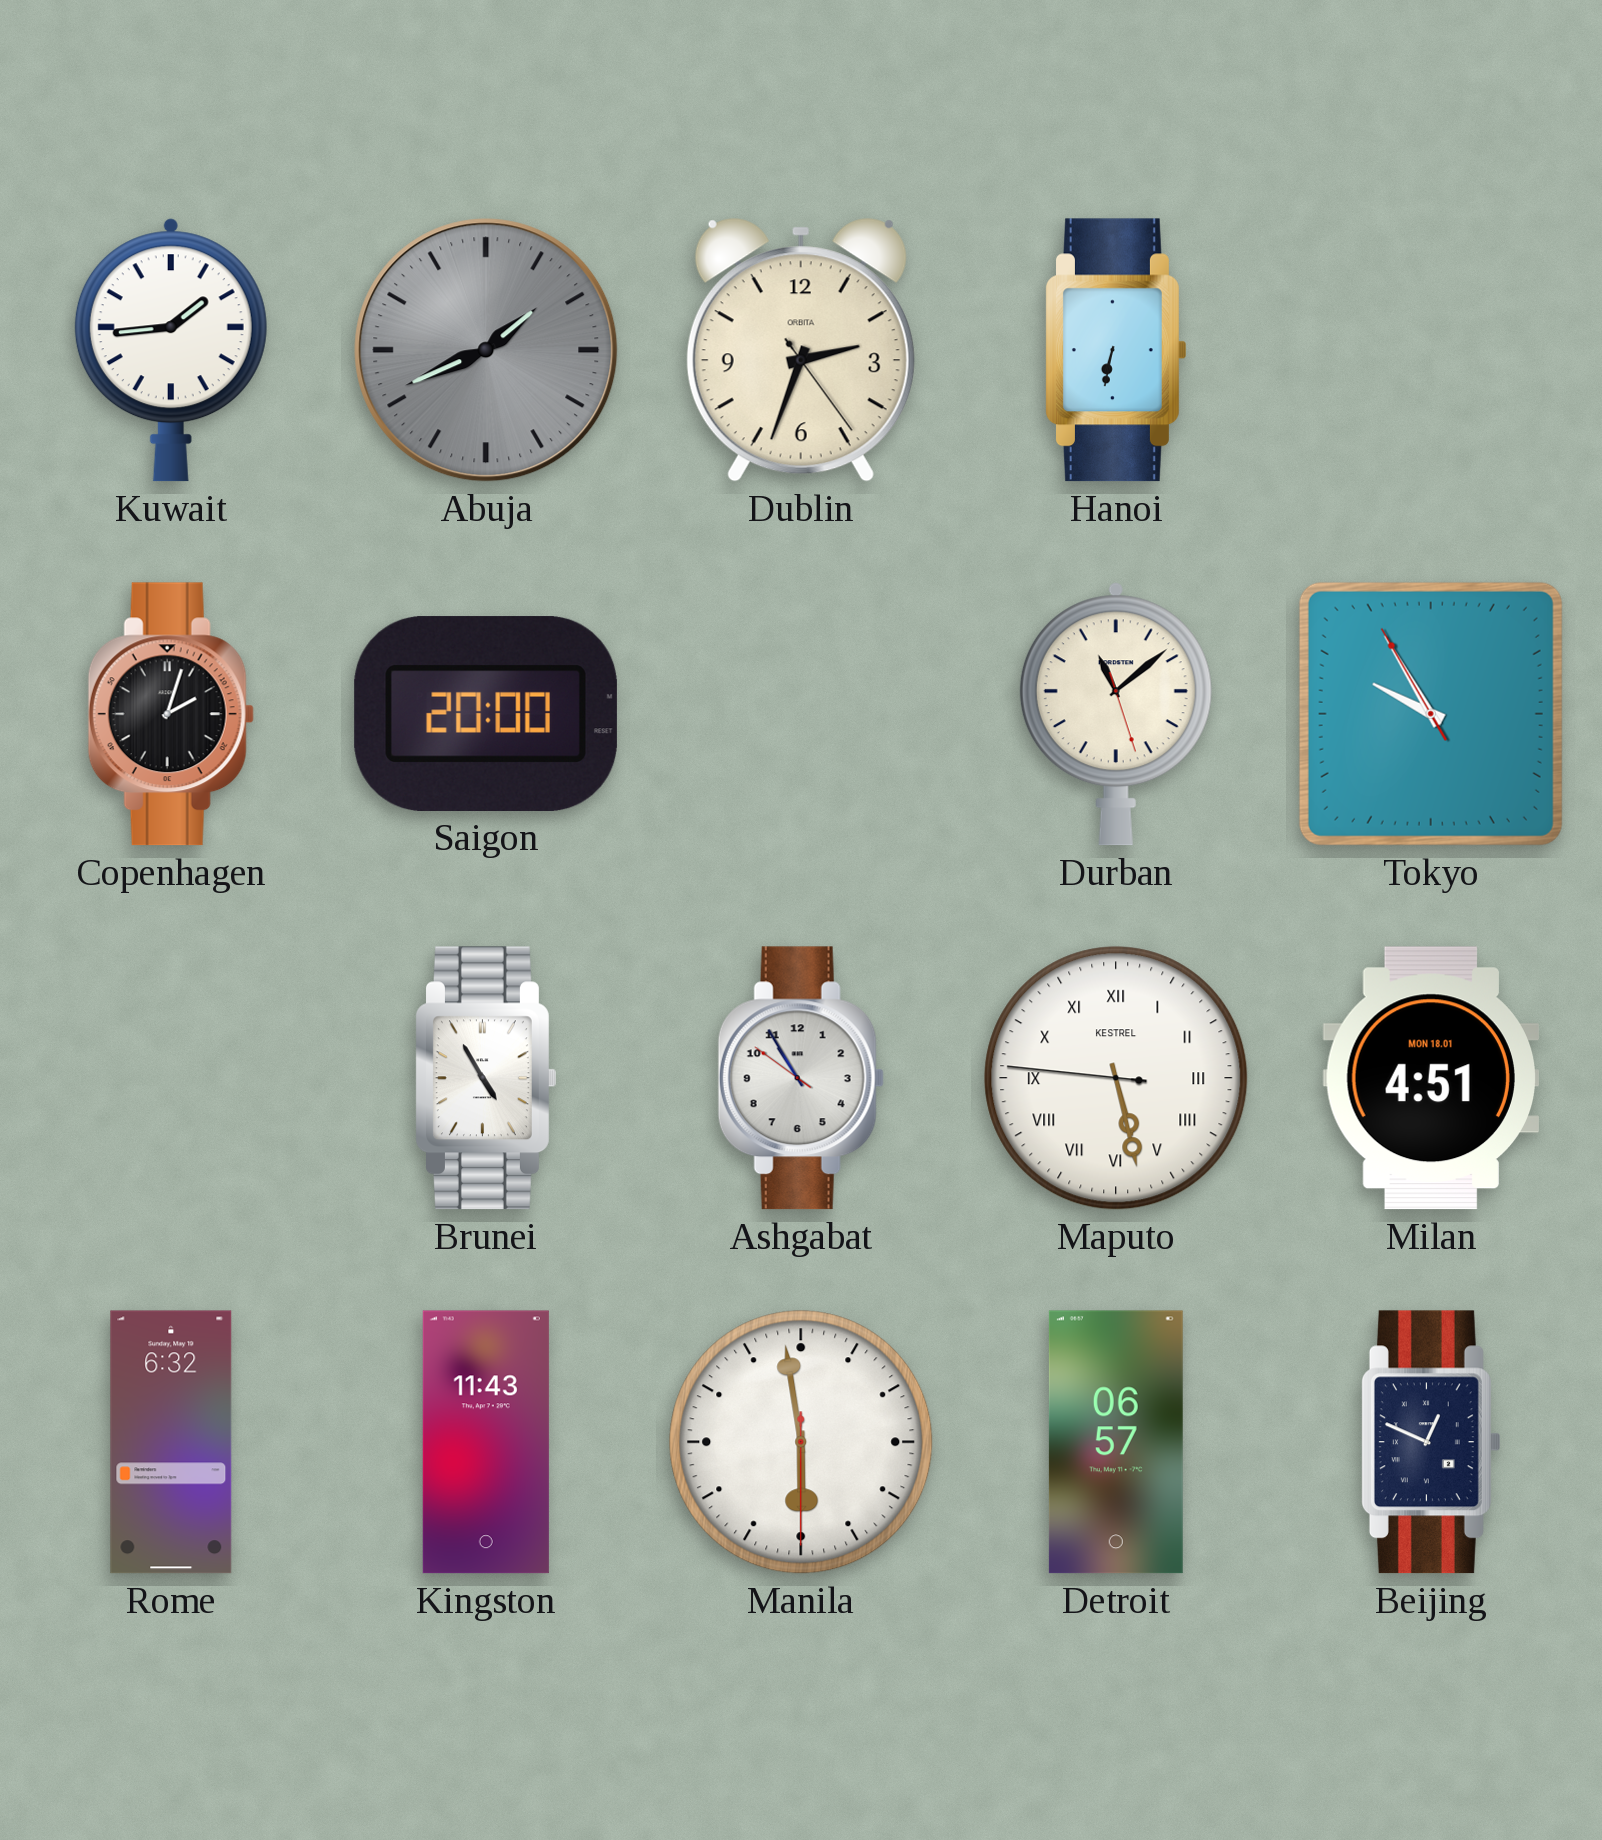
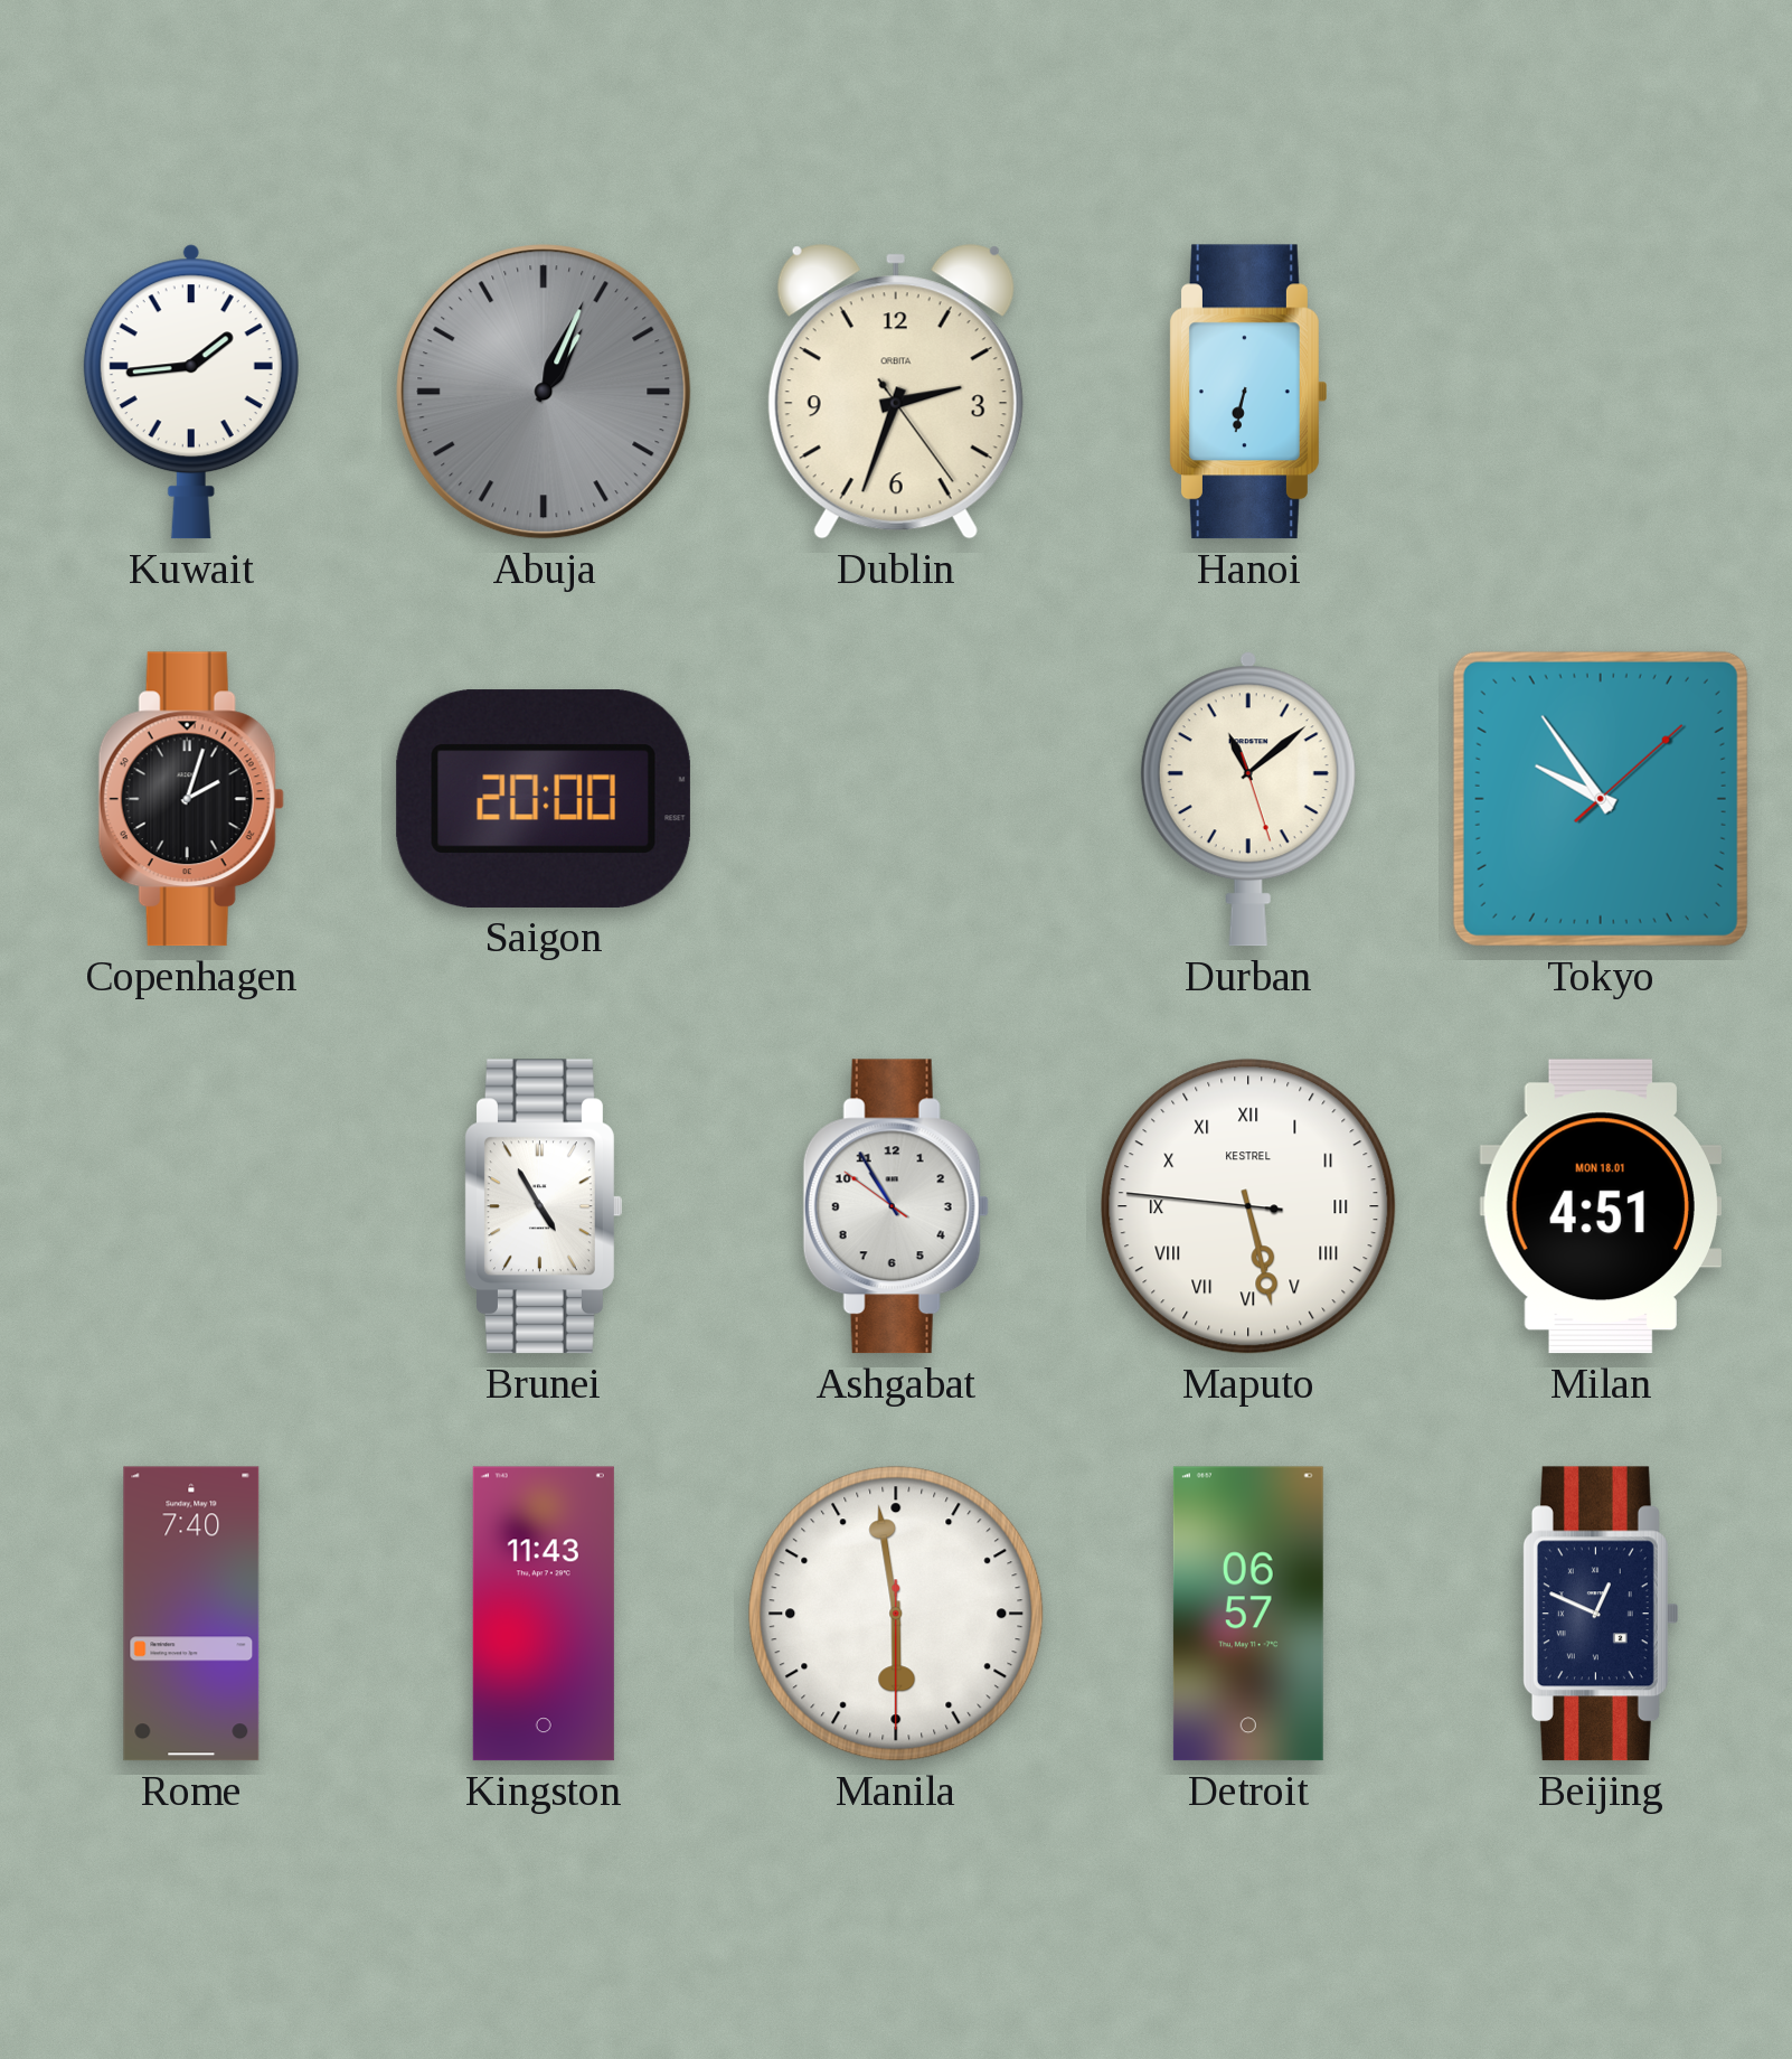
Abuja: 1:41 -> 1:04 (544, 392)
Tokyo: 9:54:55 -> 9:54:08 (1601, 799)
Rome: 6:32 -> 7:40 (191, 1614)
